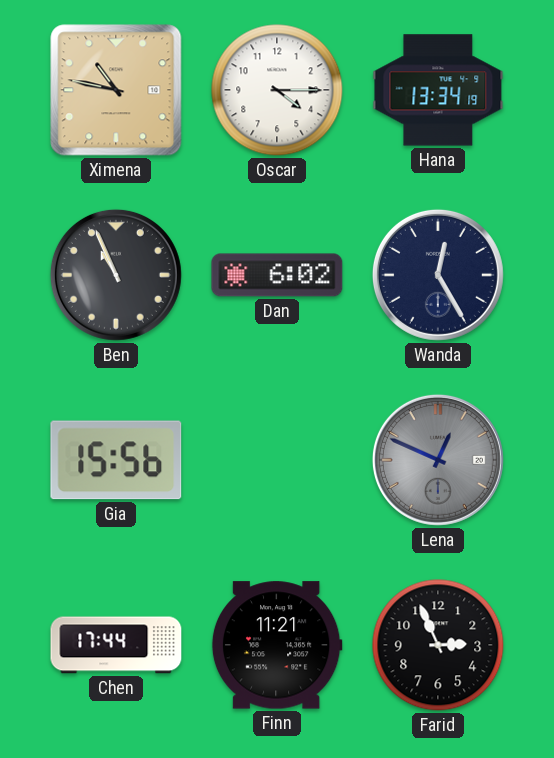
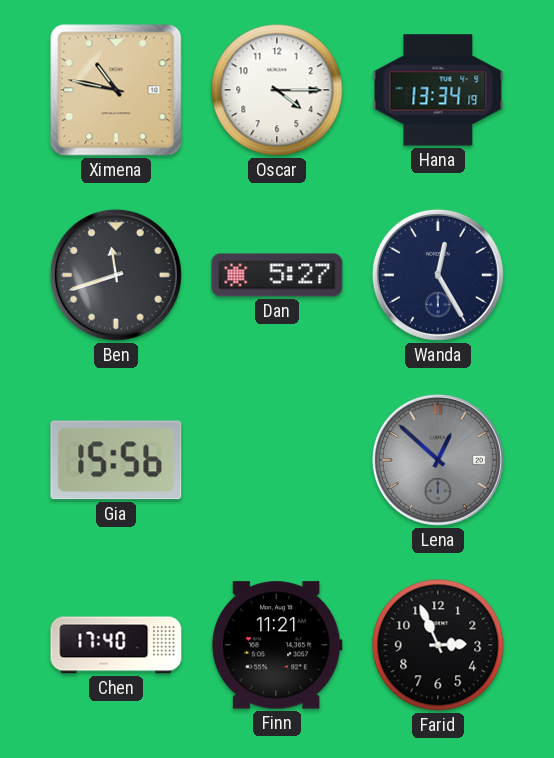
Ben: 10:56 -> 11:42 (116, 275)
Dan: 6:02 -> 5:27 (277, 275)
Lena: 12:49 -> 12:52 (438, 460)
Chen: 17:44 -> 17:40 (116, 645)
